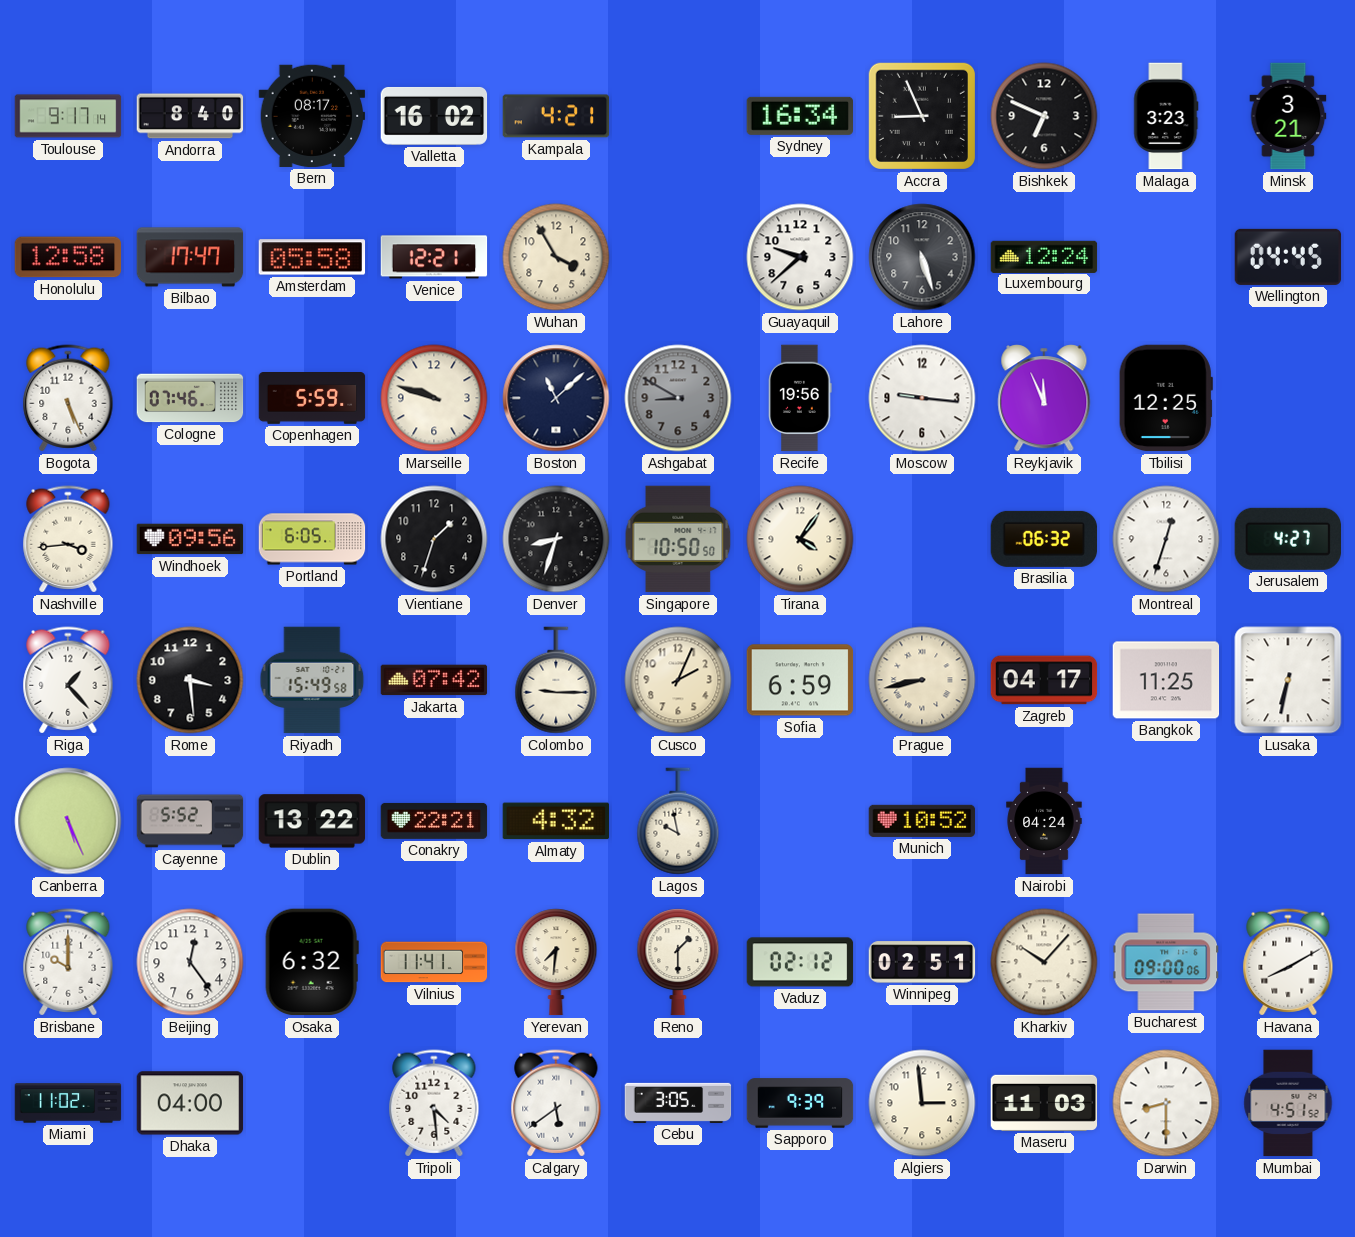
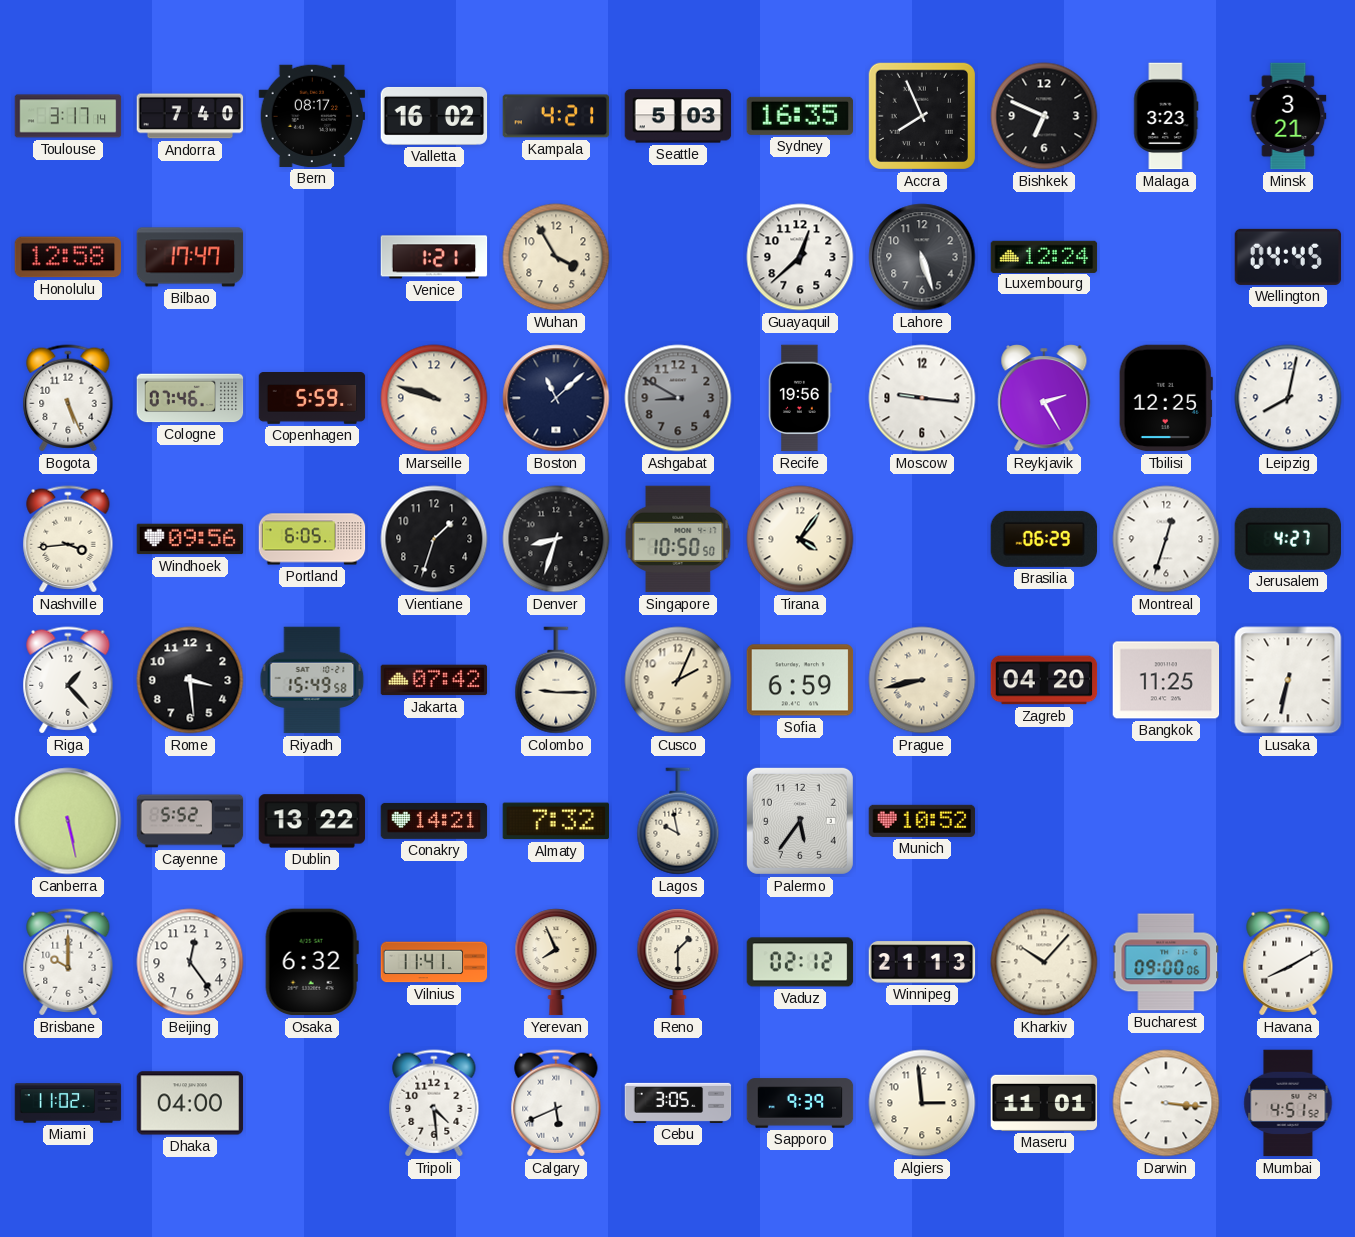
Toulouse: 9:17 -> 3:17 (68, 116)
Andorra: 8:40 -> 7:40 (190, 116)
Seattle: none -> 5:03 (678, 116)
Sydney: 16:34 -> 16:35 (799, 116)
Accra: 8:56 -> 7:56 (922, 116)
Amsterdam: 05:58 -> none (312, 257)
Venice: 12:21 -> 1:21 (434, 257)
Guayaquil: 9:38 -> 12:38 (800, 257)
Reykjavik: 11:56 -> 2:25 (1044, 398)
Leipzig: none -> 8:02 (1288, 398)
Brasilia: 06:32 -> 06:29 (1044, 539)
Zagreb: 04:17 -> 04:20 (1044, 680)
Canberra: 5:26 -> 5:28 (68, 821)
Conakry: 22:21 -> 14:21 (434, 821)
Almaty: 4:32 -> 7:32 (555, 821)
Palermo: none -> 5:36 (800, 821)
Nairobi: 04:24 -> none (1044, 821)
Yerevan: 7:31 -> 7:56 (556, 962)
Winnipeg: 02:51 -> 21:13 (922, 962)
Calgary: 5:39 -> 5:41 (556, 1103)
Maseru: 11:03 -> 11:01 (1044, 1103)
Darwin: 8:30 -> 3:16 (1166, 1103)
